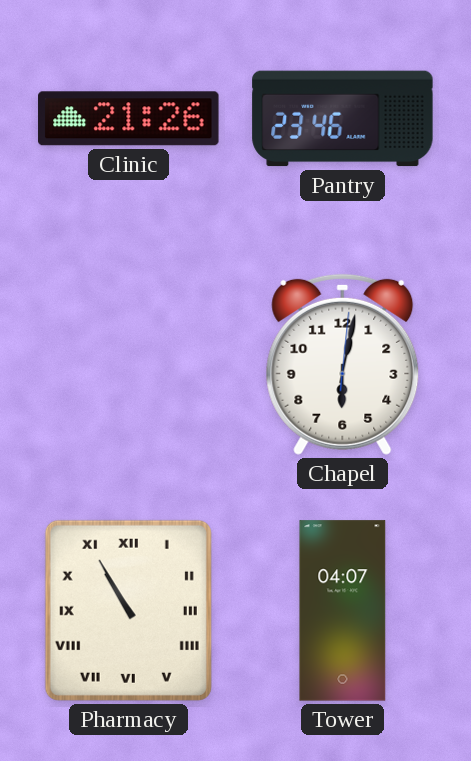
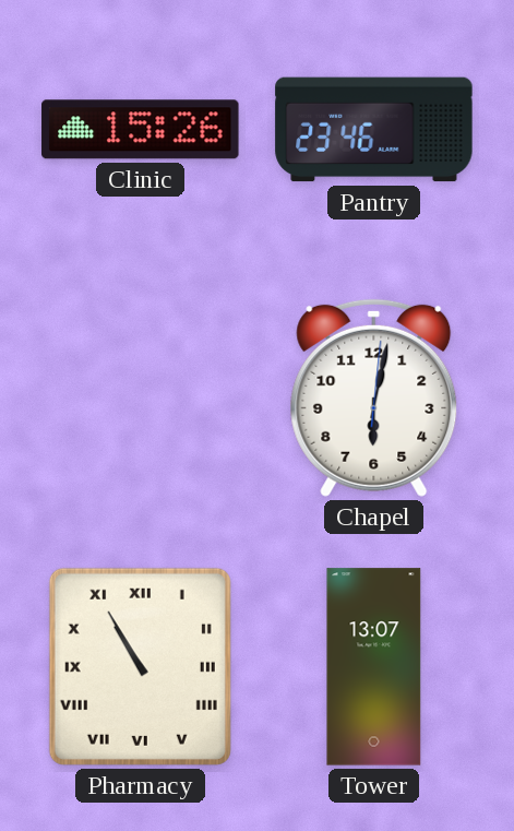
Clinic: 21:26 -> 15:26 (141, 130)
Tower: 04:07 -> 13:07 (374, 667)
